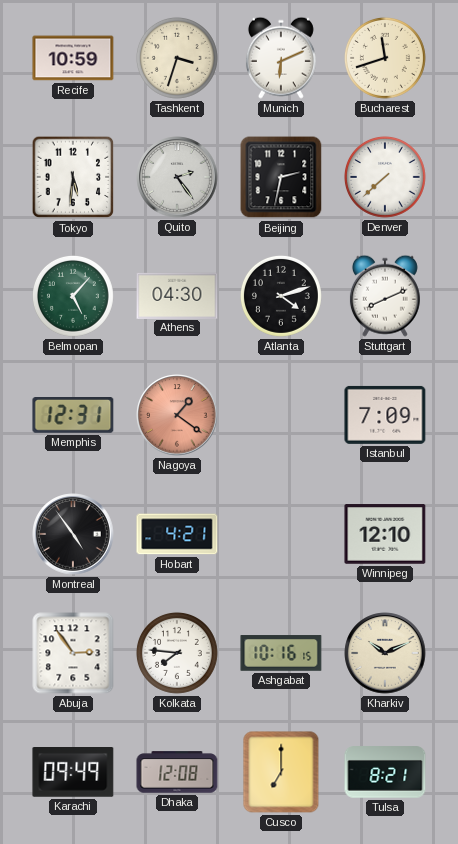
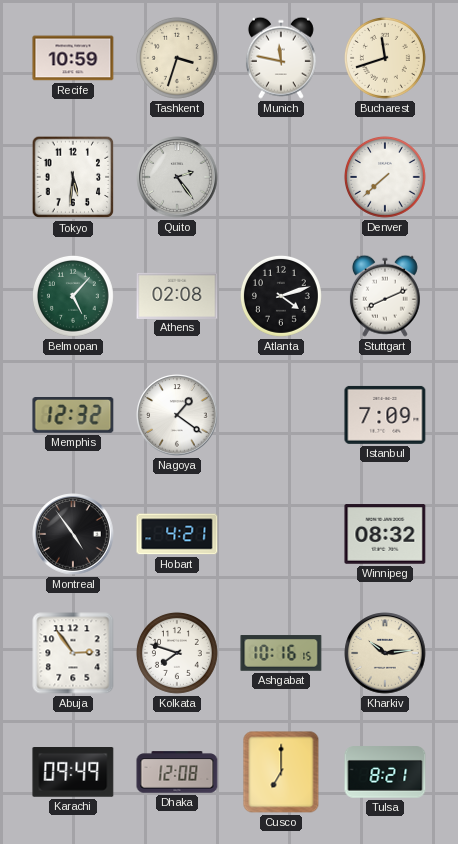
Munich: 6:11 -> 11:47 (281, 58)
Beijing: 2:32 -> none (281, 177)
Athens: 04:30 -> 02:08 (177, 295)
Memphis: 12:31 -> 12:32 (73, 416)
Nagoya dial: salmon -> white (177, 415)
Winnipeg: 12:10 -> 08:32 (385, 534)
Kolkata: 7:46 -> 7:48 (177, 653)
Kharkiv: 10:11 -> 10:14 (385, 653)
